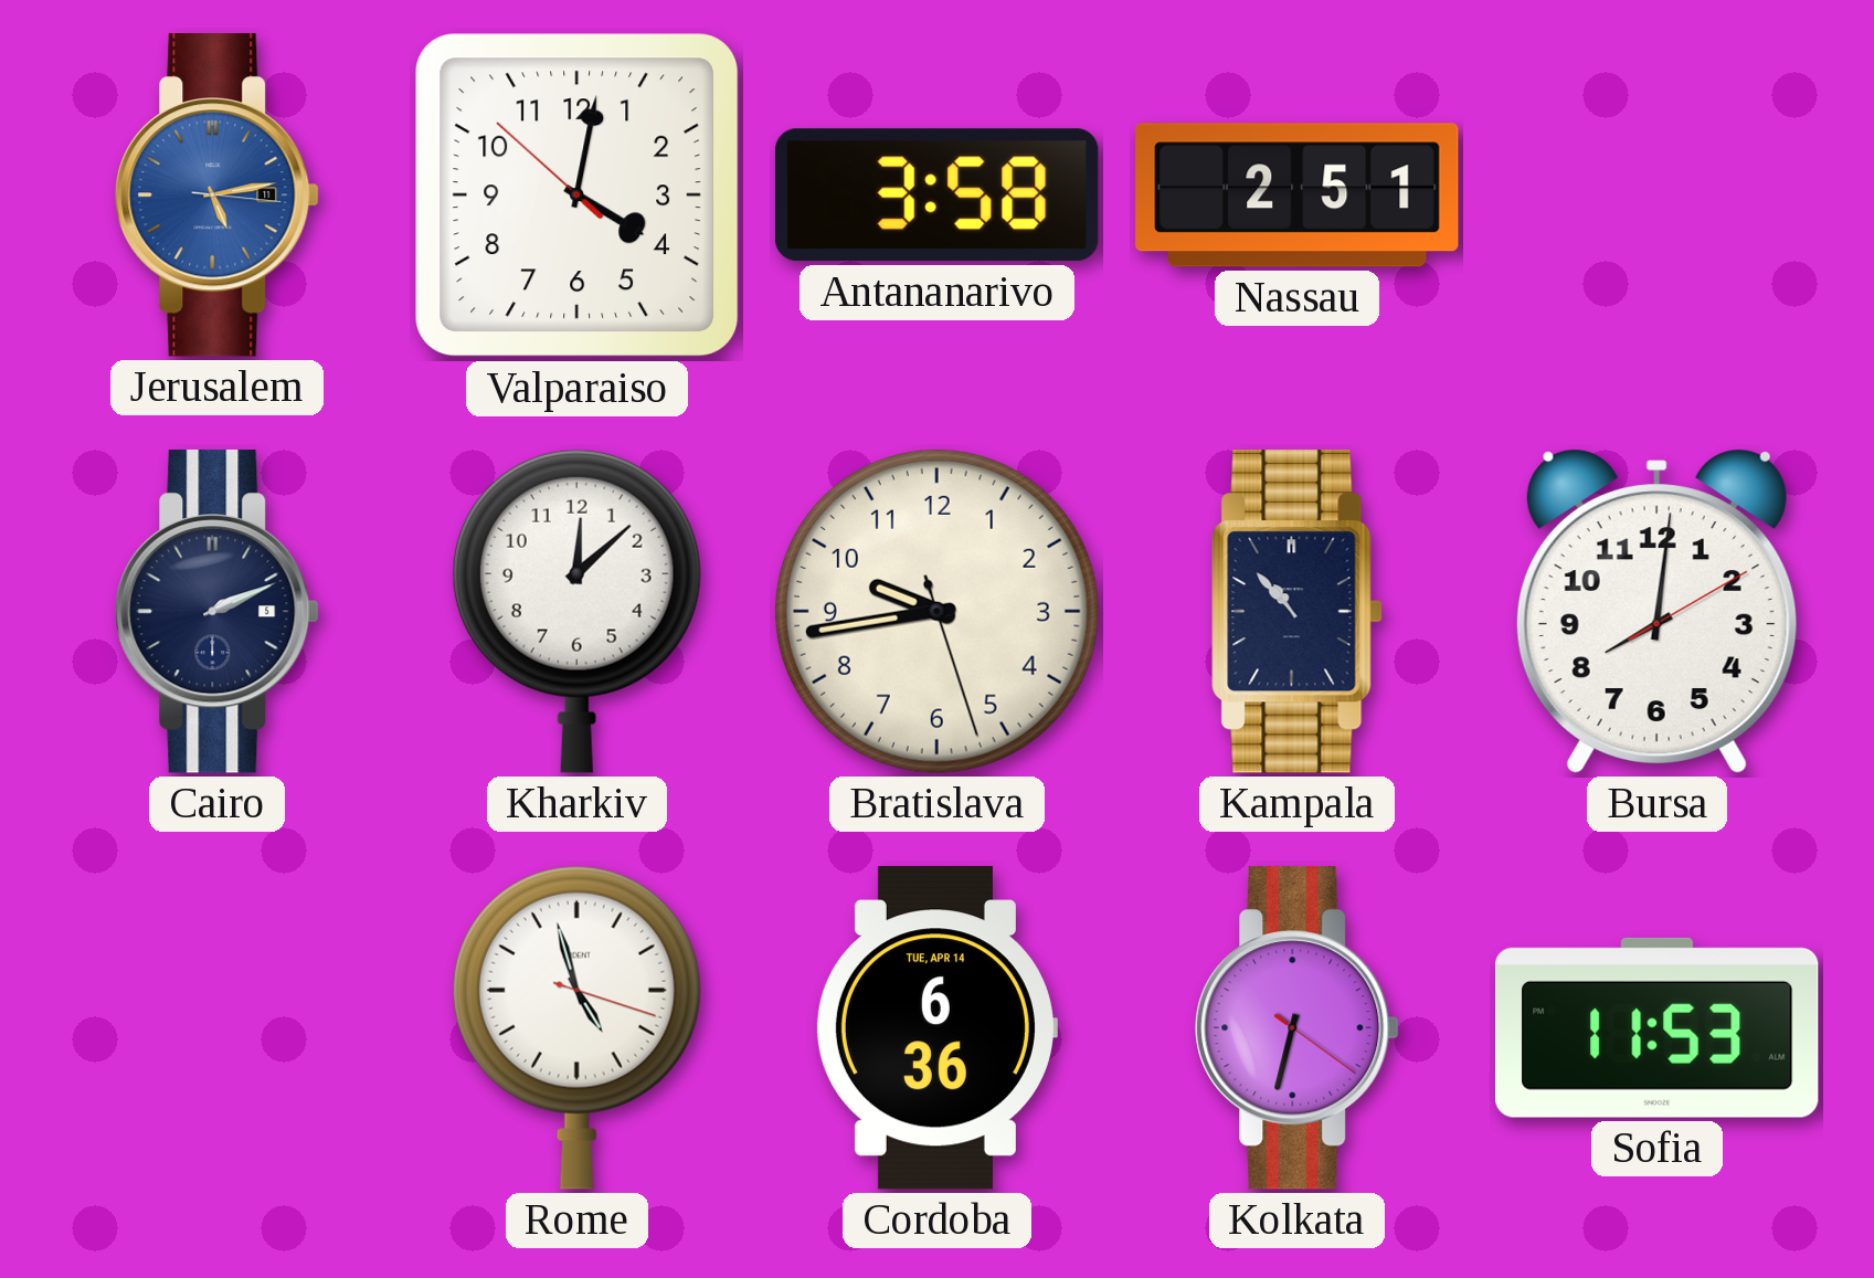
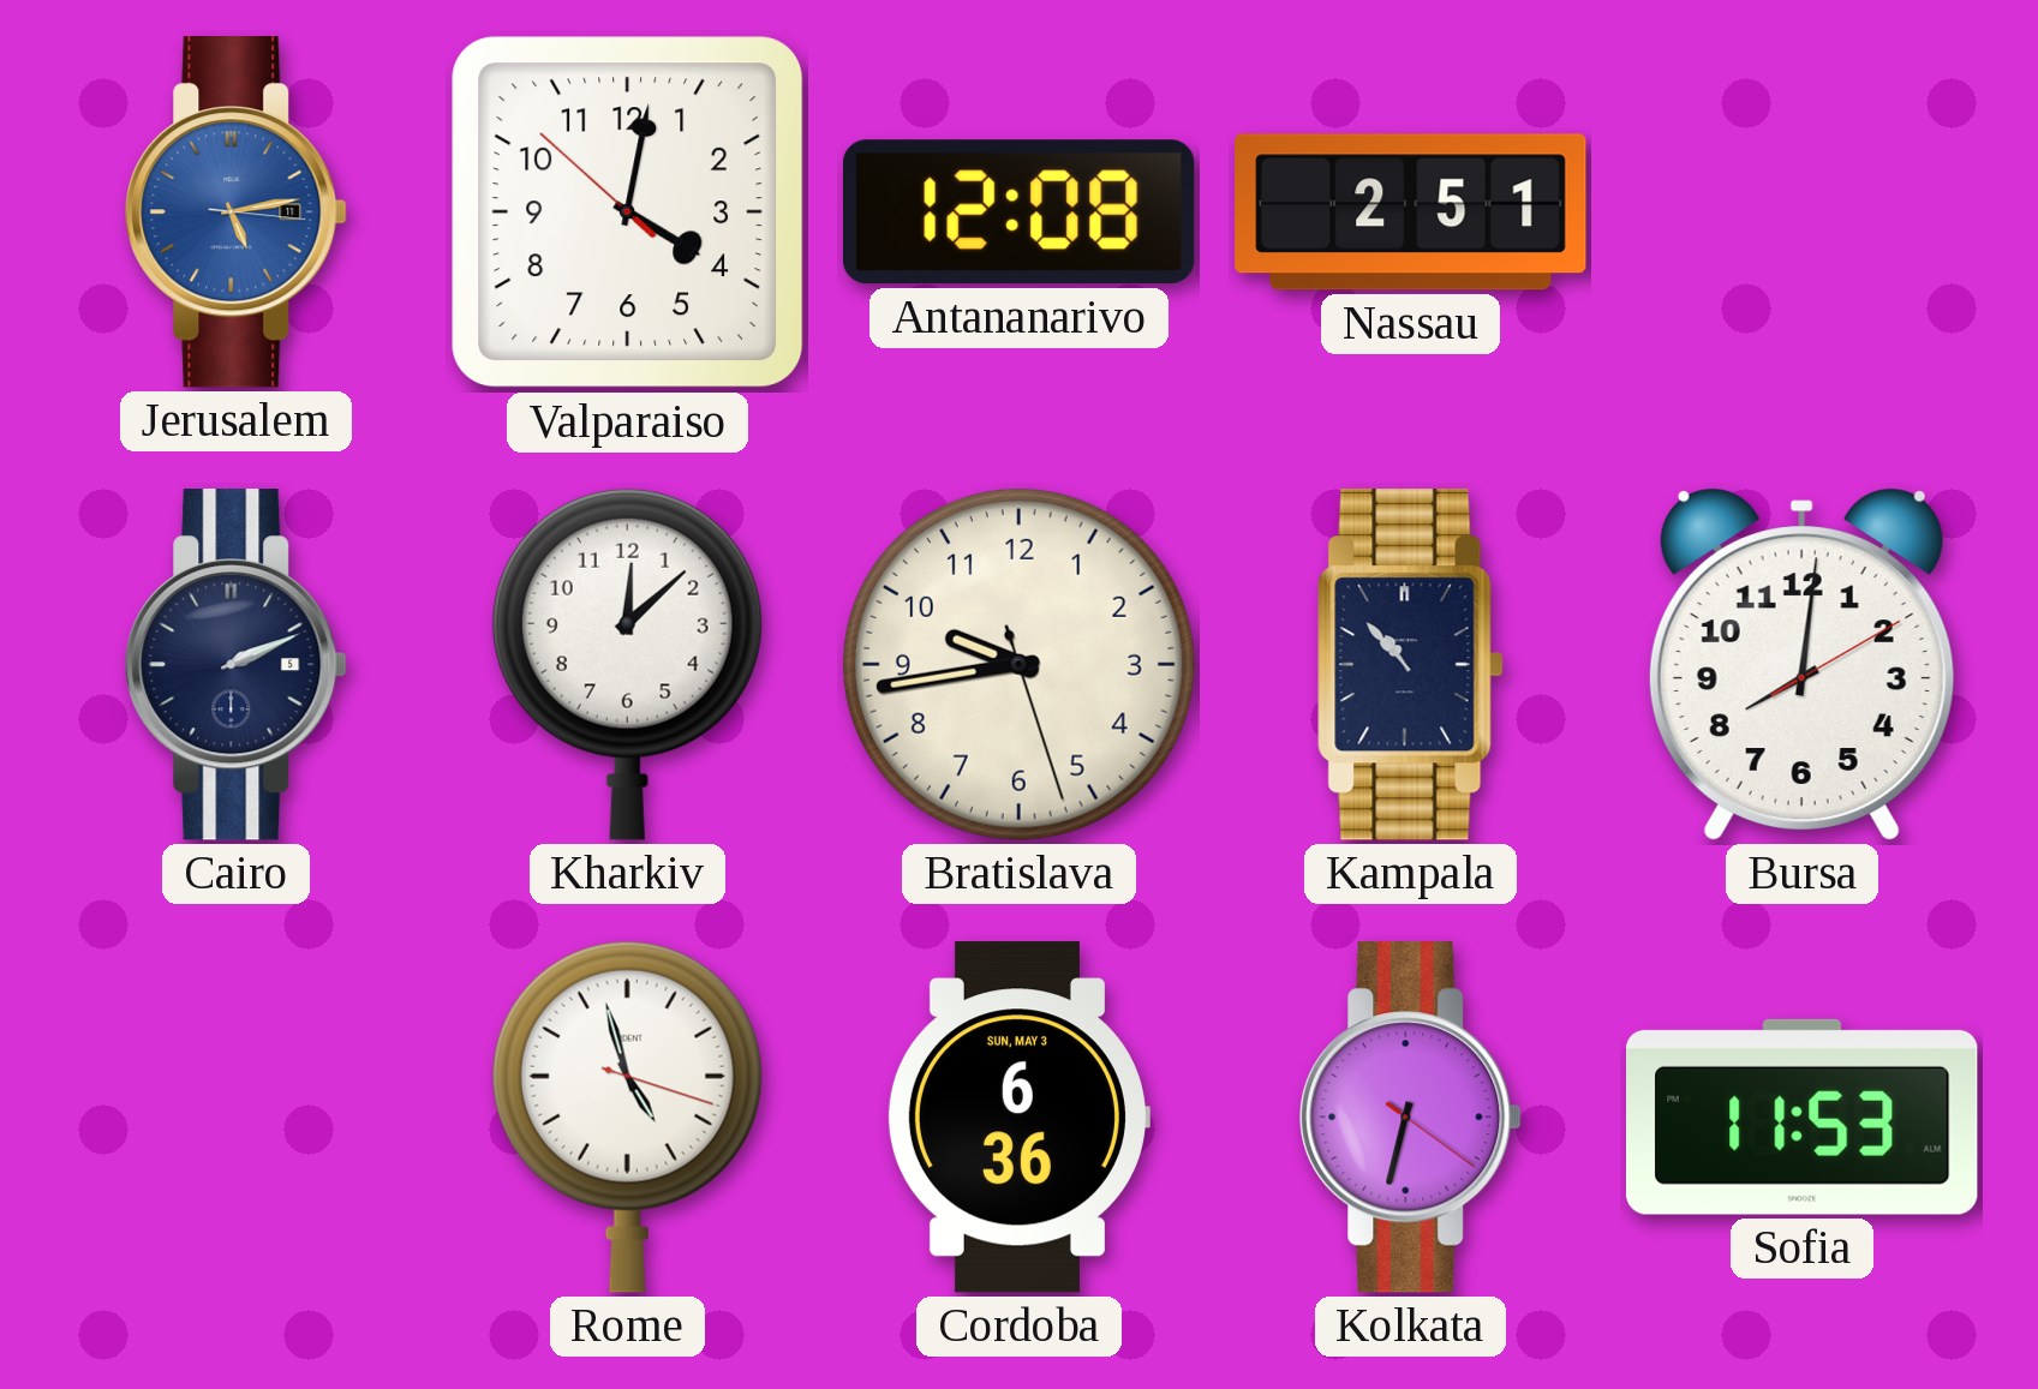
Antananarivo: 3:58 -> 12:08 (1018, 212)
Cordoba date: TUE, APR 14 -> SUN, MAY 3 (1018, 1118)
